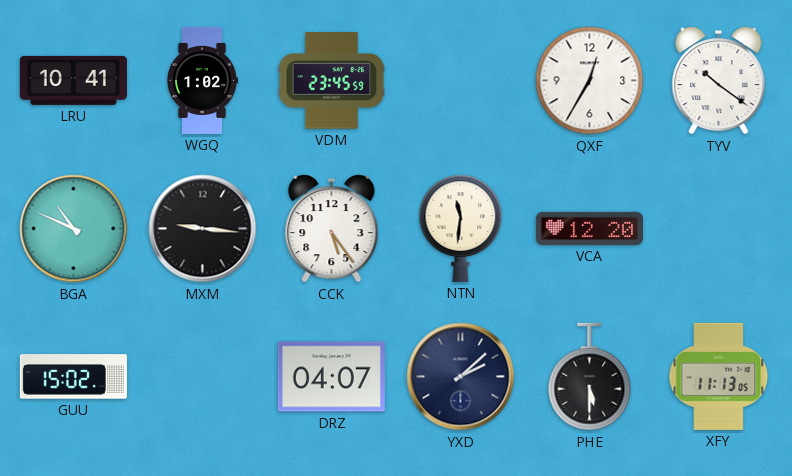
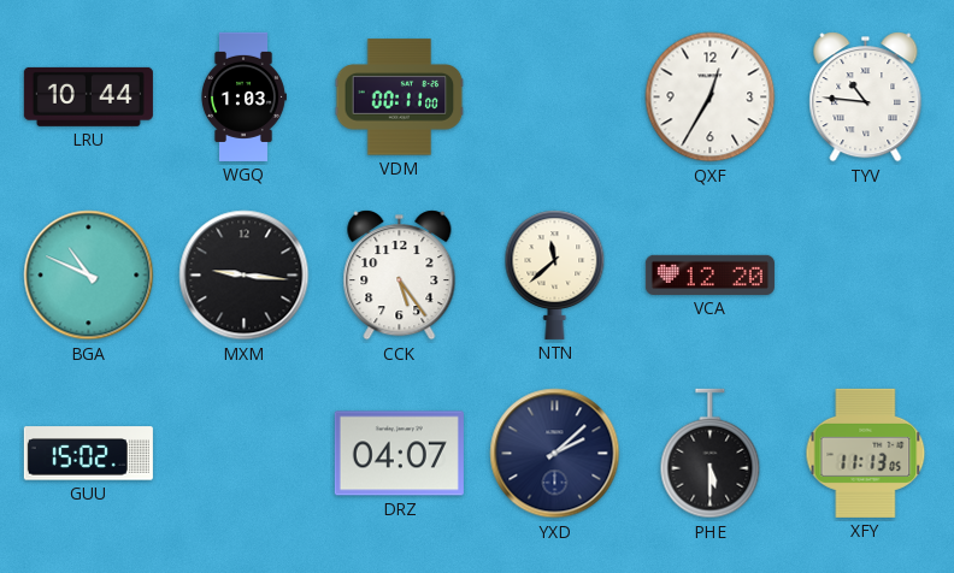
LRU: 10:41 -> 10:44 (88, 96)
WGQ: 1:02 -> 1:03 (243, 96)
VDM: 23:45 -> 00:11 (400, 98)
TYV: 10:21 -> 10:46 (866, 98)
NTN: 11:31 -> 11:38 (555, 274)
